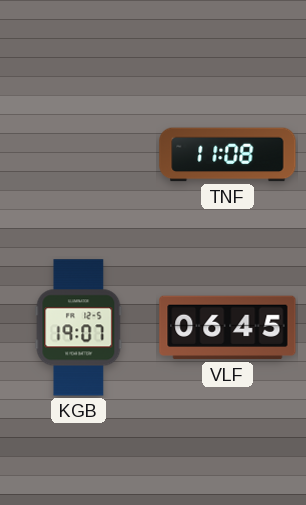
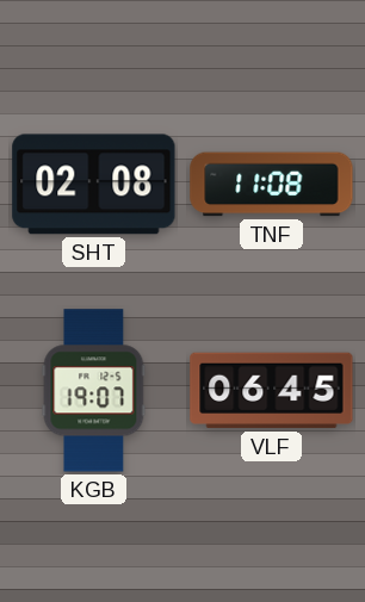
SHT: none -> 02:08 (94, 185)
